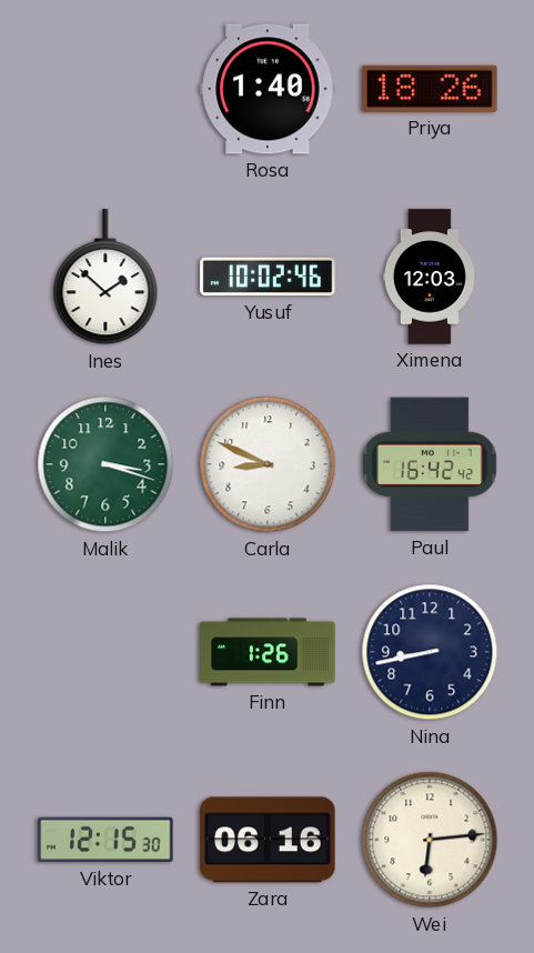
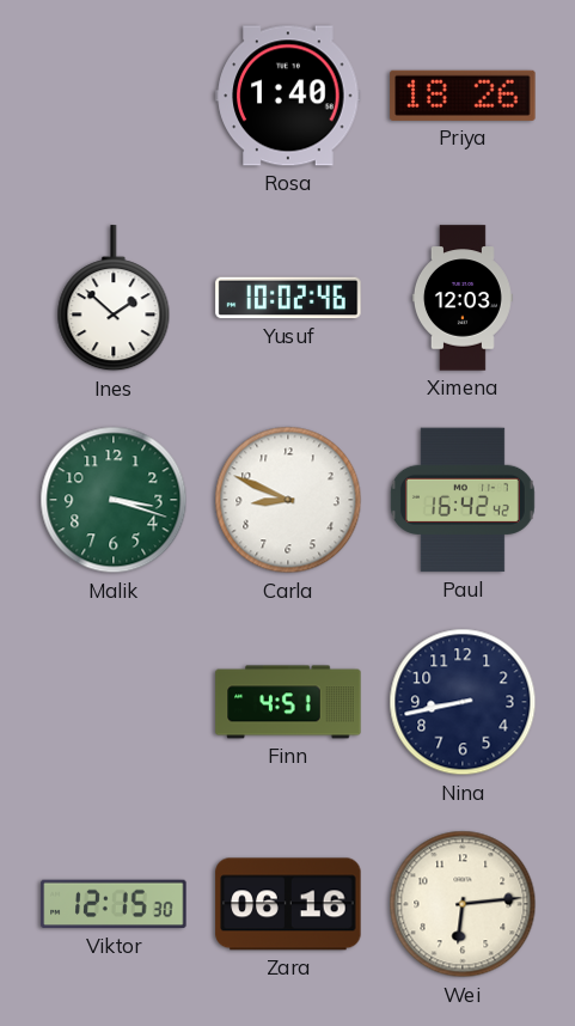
Finn: 1:26 -> 4:51 (288, 702)
